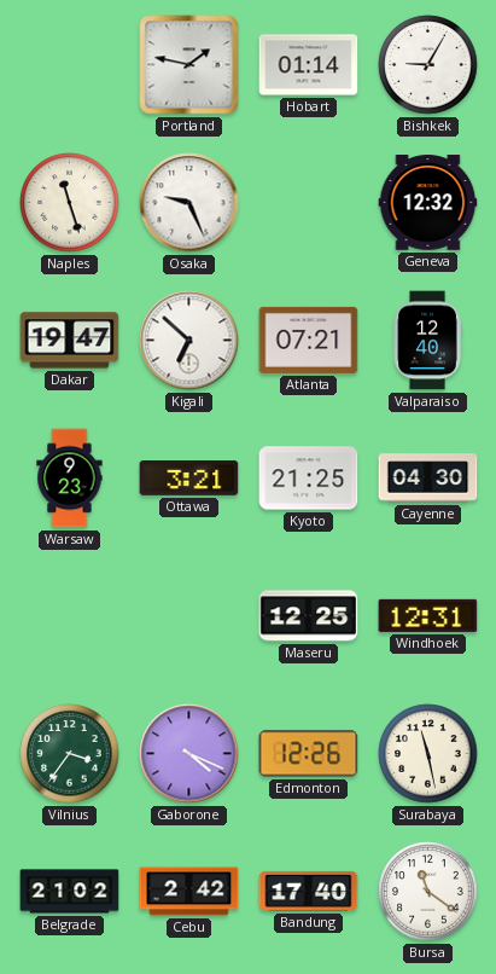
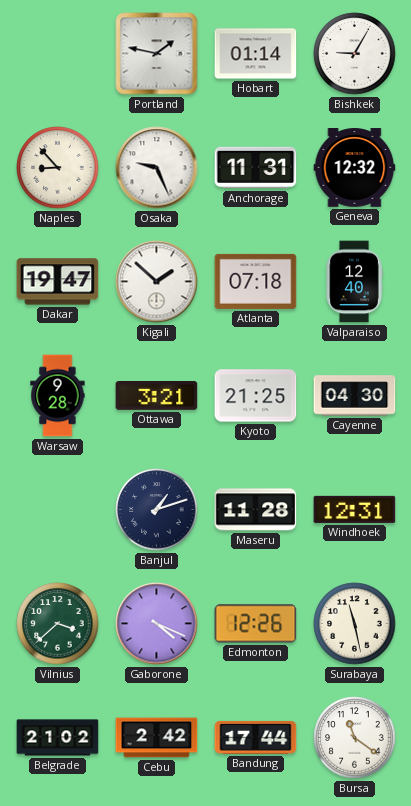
Naples: 11:27 -> 8:53 (58, 168)
Anchorage: none -> 11:31 (256, 168)
Kigali: 6:52 -> 1:52 (157, 282)
Atlanta: 07:21 -> 07:18 (256, 281)
Warsaw: 9:23 -> 9:28 (58, 396)
Banjul: none -> 1:12 (157, 510)
Maseru: 12:25 -> 11:28 (256, 510)
Vilnius: 3:36 -> 3:38 (58, 624)
Bandung: 17:40 -> 17:44 (256, 737)
